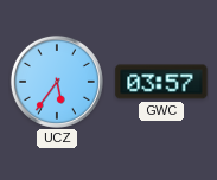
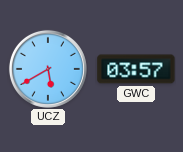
UCZ: 5:36 -> 5:40 (48, 69)
